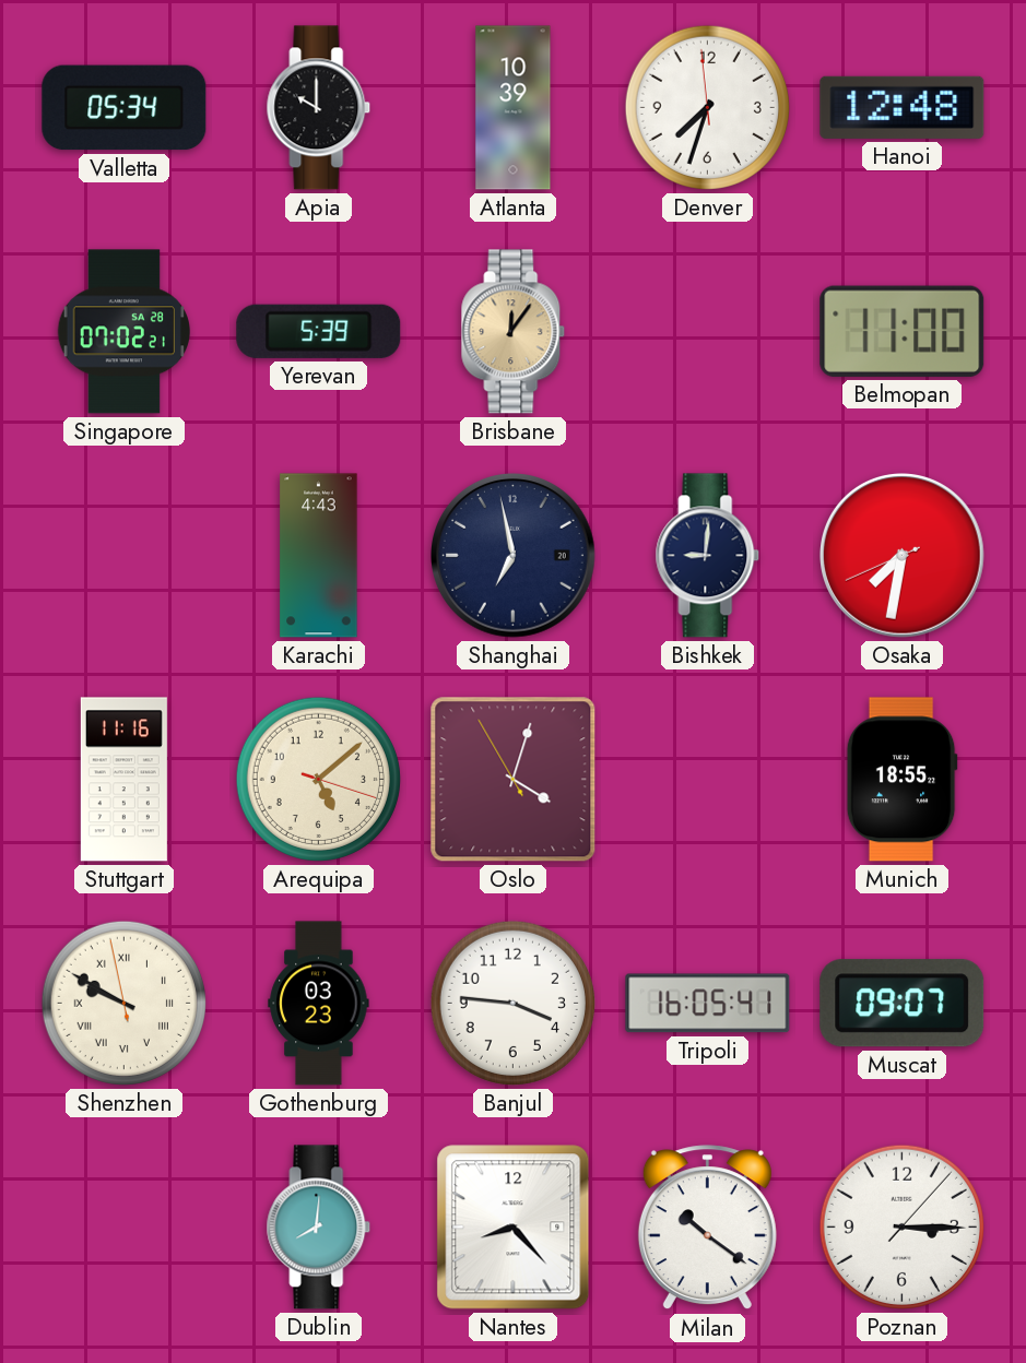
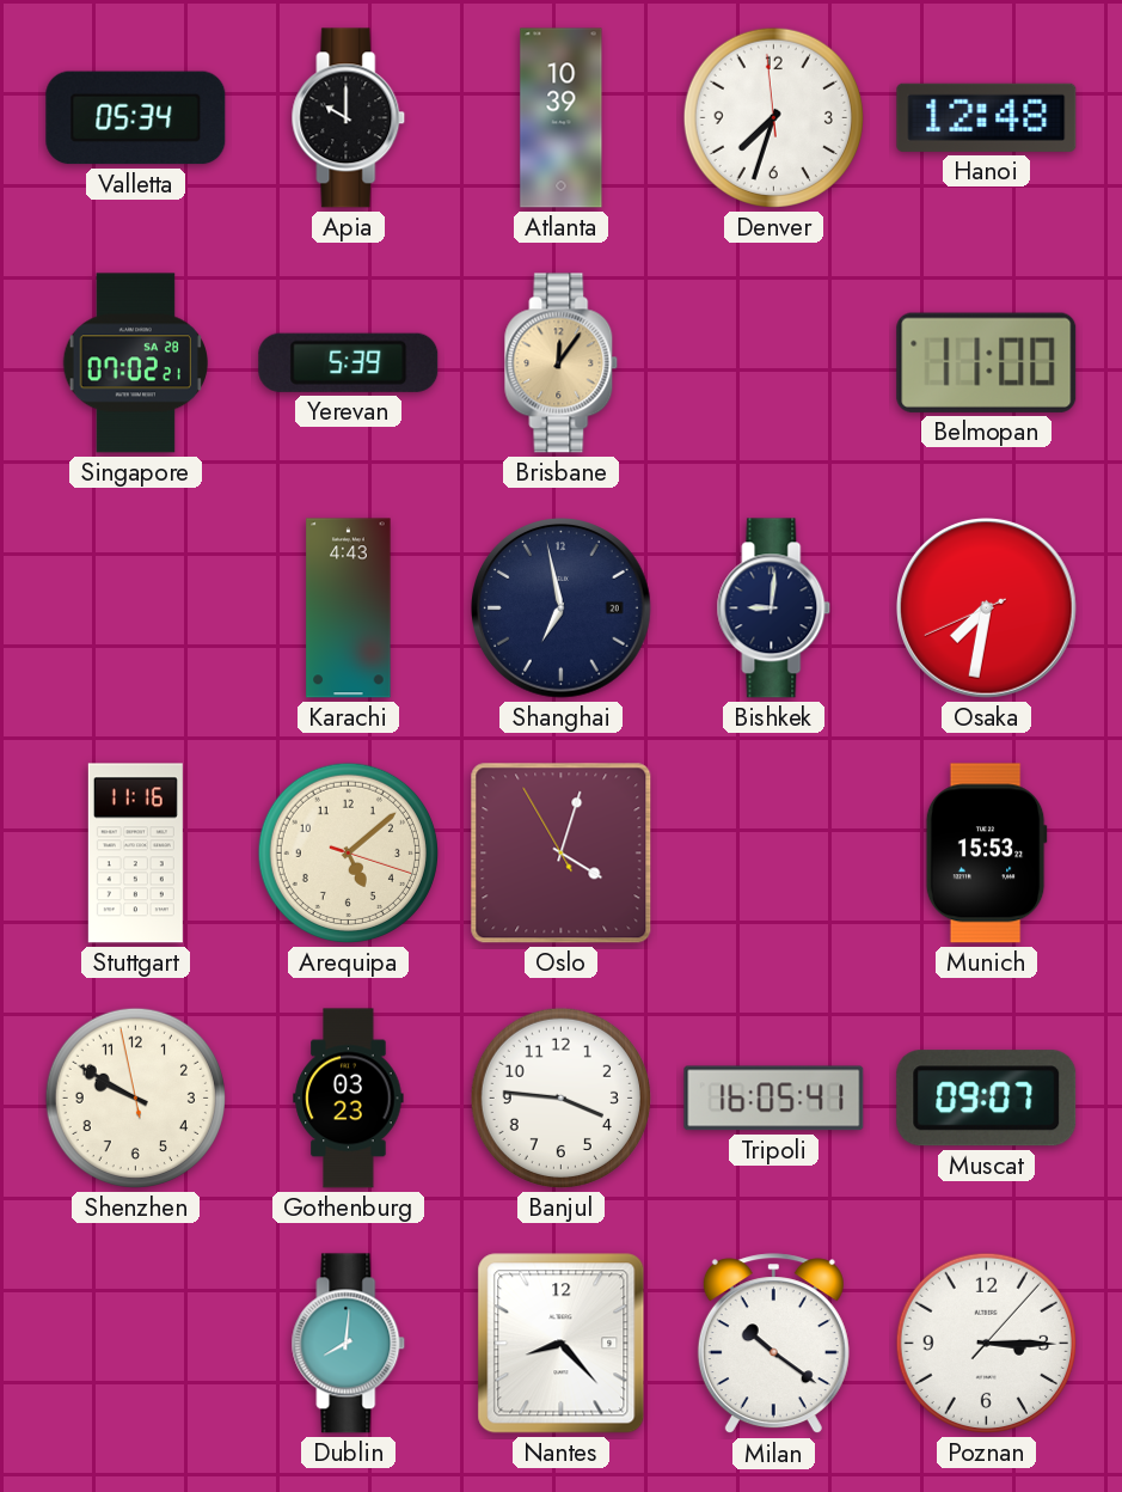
Munich: 18:55 -> 15:53 (986, 854)
Shenzhen numerals: Roman -> Arabic (135, 1097)
